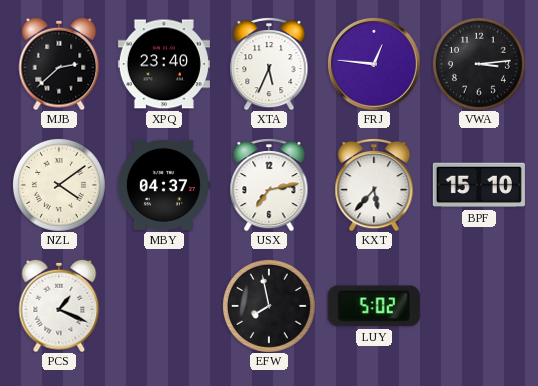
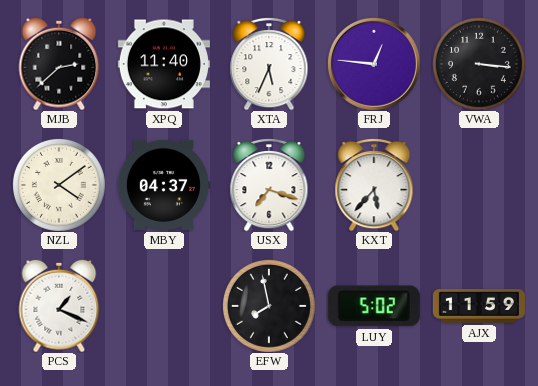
XPQ: 23:40 -> 11:40 (164, 64)
VWA: 3:14 -> 3:16 (479, 64)
USX: 7:13 -> 7:18 (269, 185)
BPF: 15:10 -> none (479, 185)
AJX: none -> 11:59 (479, 307)
